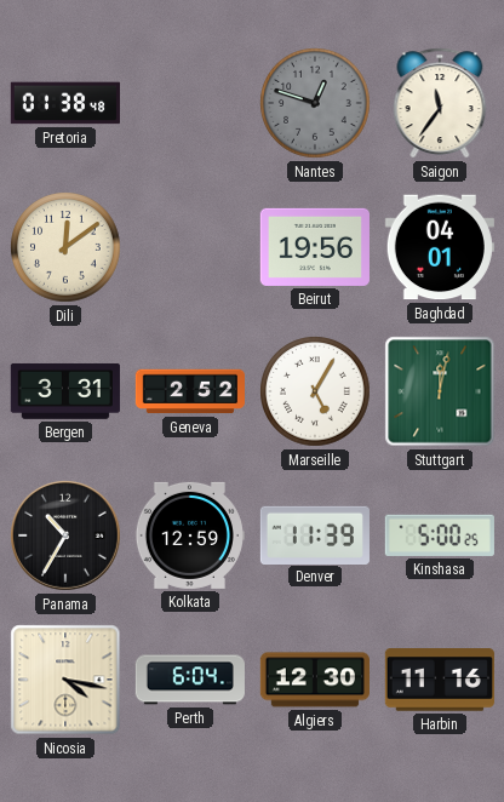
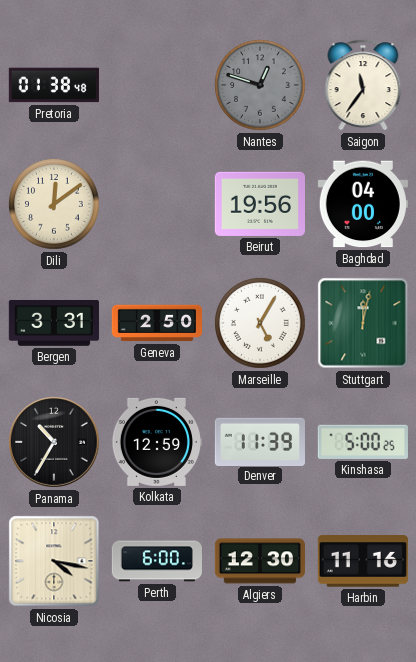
Baghdad: 04:01 -> 04:00 (363, 204)
Geneva: 2:52 -> 2:50 (156, 323)
Perth: 6:04 -> 6:00 (157, 561)
